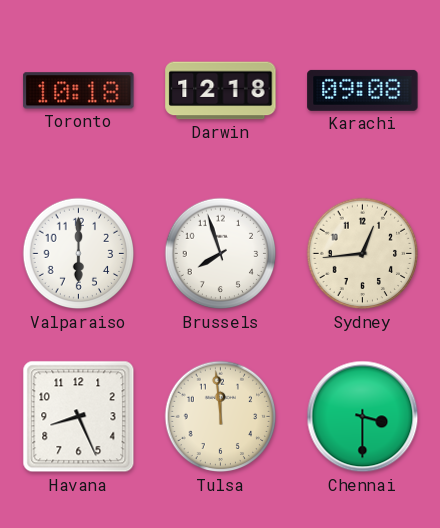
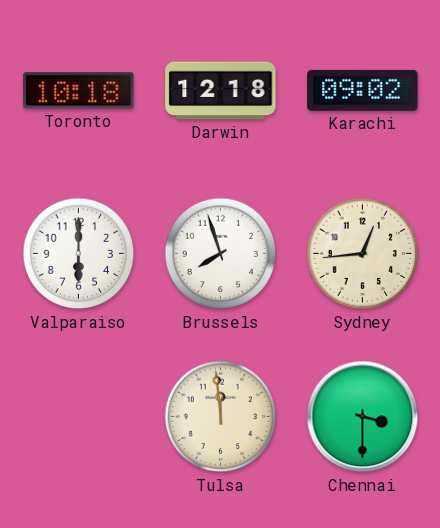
Karachi: 09:08 -> 09:02 (363, 90)
Havana: 8:26 -> none (79, 417)
